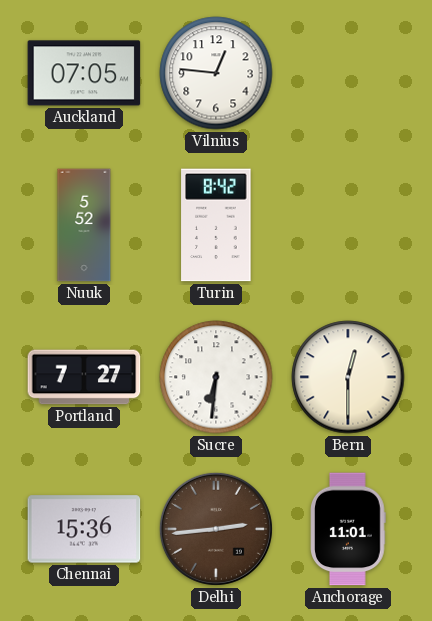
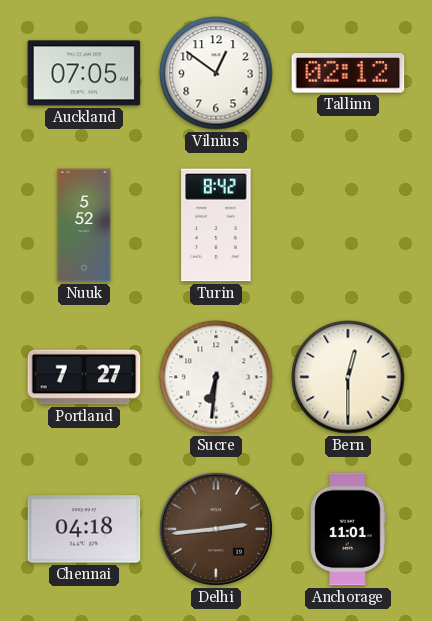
Vilnius: 12:46 -> 12:51 (216, 73)
Tallinn: none -> 02:12 (348, 73)
Chennai: 15:36 -> 04:18 (84, 529)
